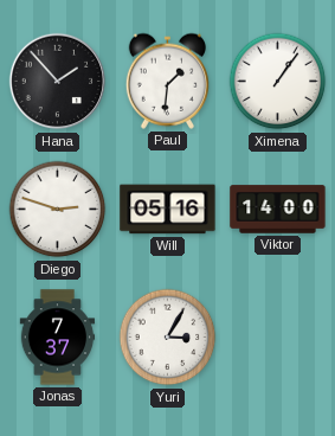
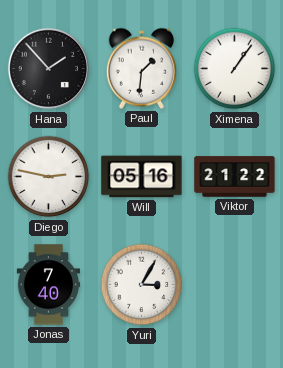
Diego: 2:48 -> 2:47 (49, 177)
Viktor: 14:00 -> 21:22 (235, 177)
Jonas: 7:37 -> 7:40 (49, 285)
